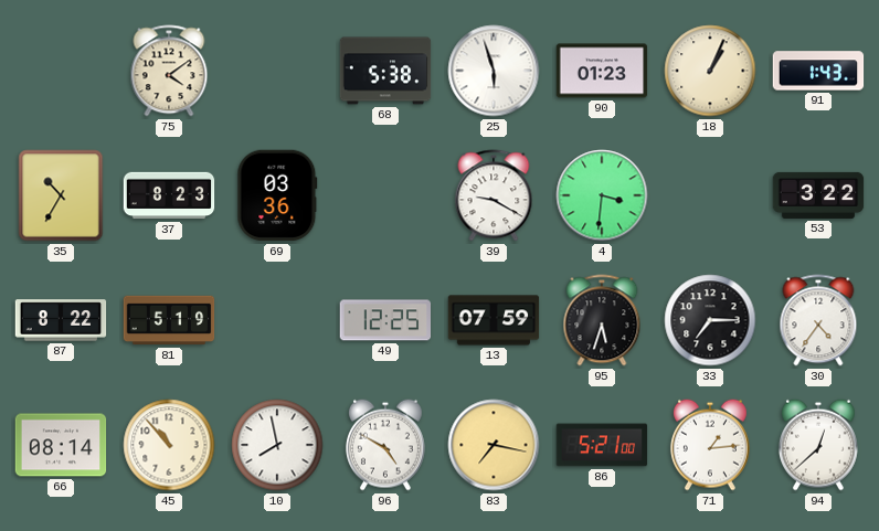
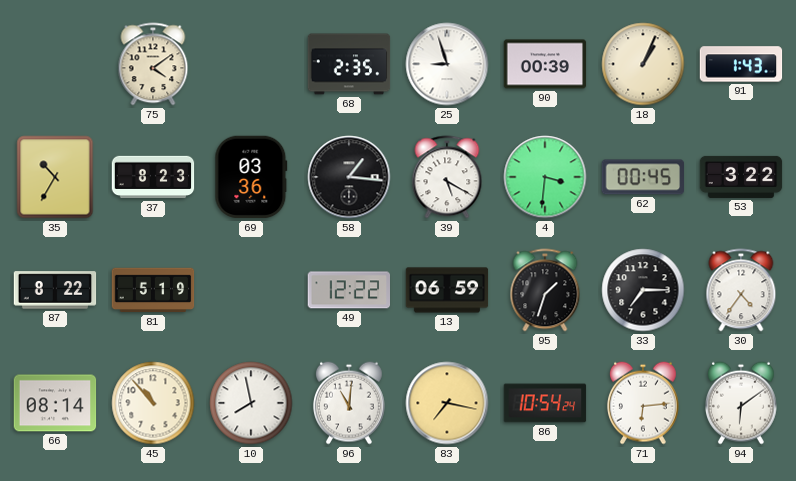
68: 5:38 -> 2:35 (349, 64)
25: 5:57 -> 8:57 (447, 64)
90: 01:23 -> 00:39 (545, 64)
58: none -> 1:16 (349, 177)
39: 9:20 -> 5:20 (447, 177)
62: none -> 00:45 (643, 177)
49: 12:25 -> 12:22 (348, 290)
13: 07:59 -> 06:59 (447, 290)
95: 5:33 -> 1:33 (545, 290)
96: 4:50 -> 11:01 (349, 403)
86: 5:21 -> 10:54 (545, 403)
71: 1:14 -> 6:14 (643, 403)
94: 12:38 -> 6:09 (741, 403)
